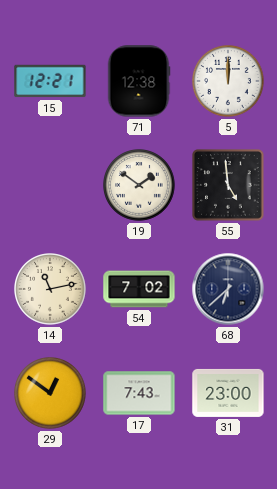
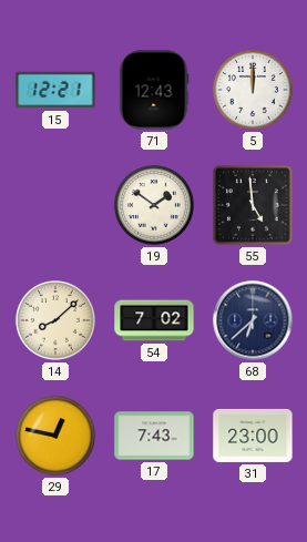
71: 12:38 -> 12:43 (154, 90)
14: 11:13 -> 8:08 (57, 321)
29: 12:51 -> 12:47 (57, 437)
